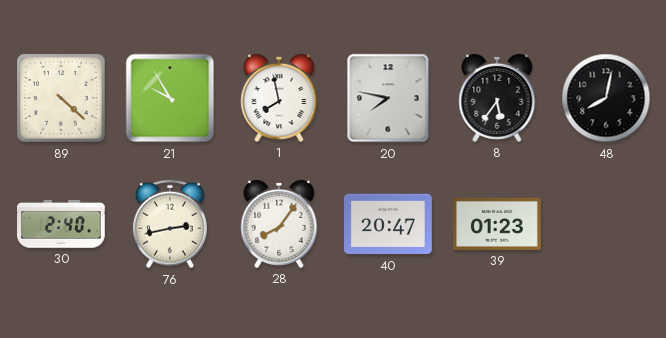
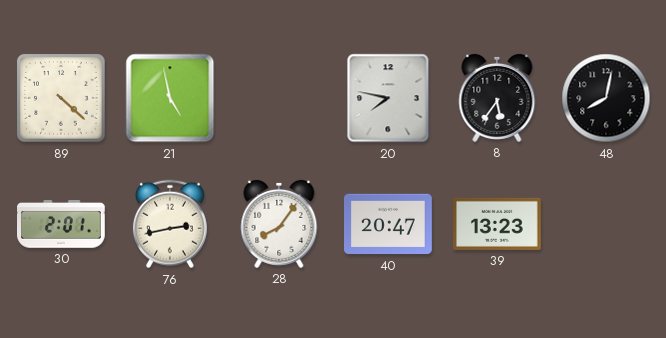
21: 9:55 -> 4:58 (170, 98)
1: 7:58 -> none (279, 98)
30: 2:40 -> 2:01 (62, 225)
39: 01:23 -> 13:23 (498, 224)
